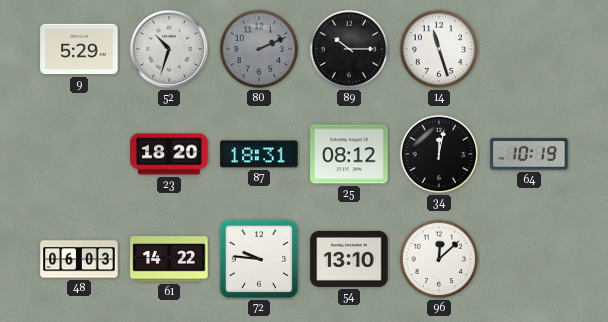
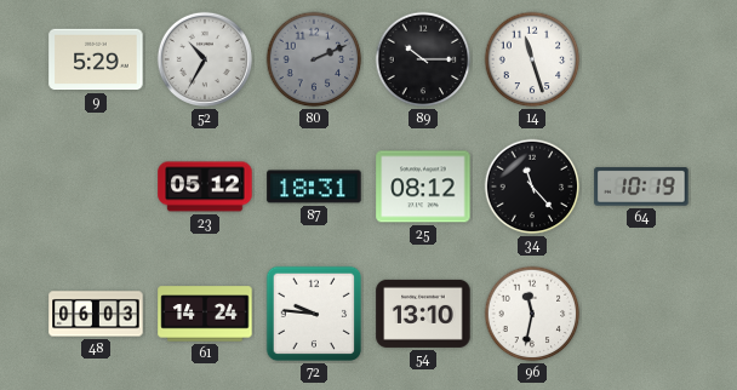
52: 10:33 -> 10:35 (205, 59)
23: 18:20 -> 05:12 (205, 187)
34: 12:02 -> 11:23 (532, 187)
61: 14:22 -> 14:24 (205, 314)
96: 12:08 -> 11:32 (532, 314)
